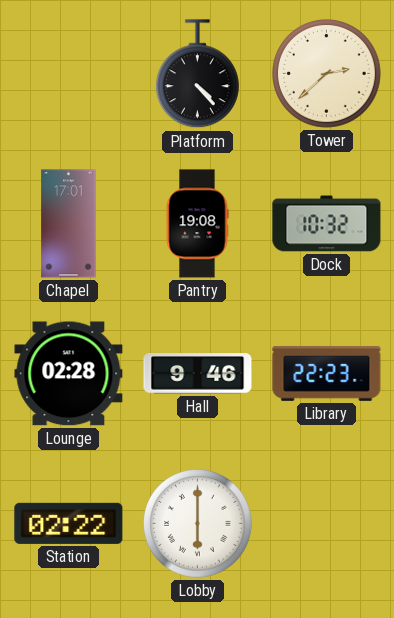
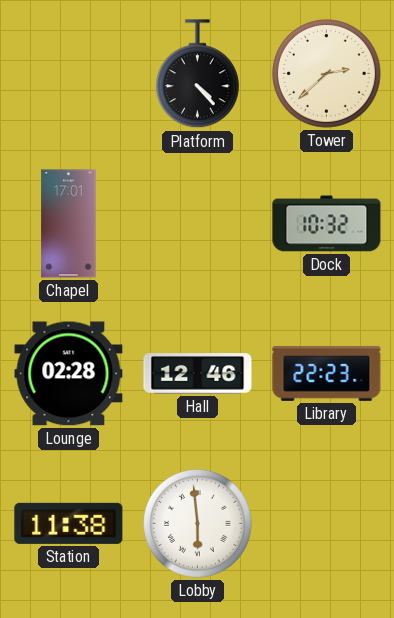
Pantry: 19:08 -> none (197, 224)
Hall: 9:46 -> 12:46 (198, 374)
Station: 02:22 -> 11:38 (69, 523)
Lobby: 6:00 -> 5:59 (198, 524)
